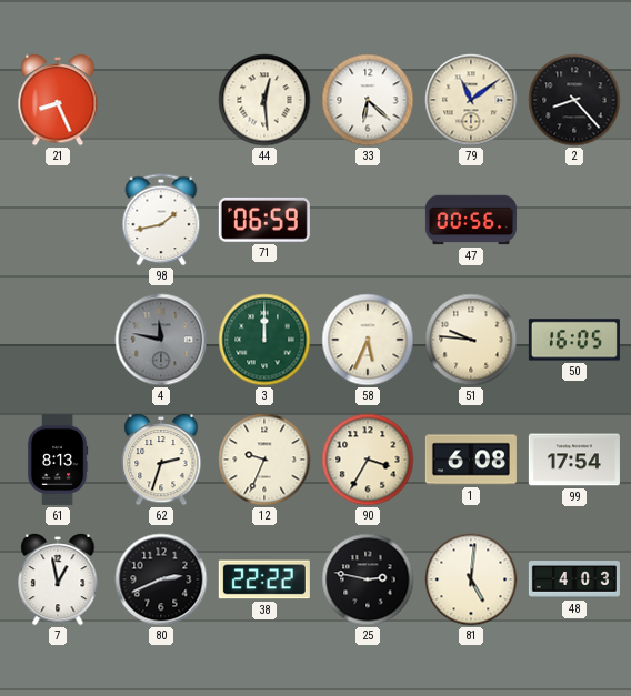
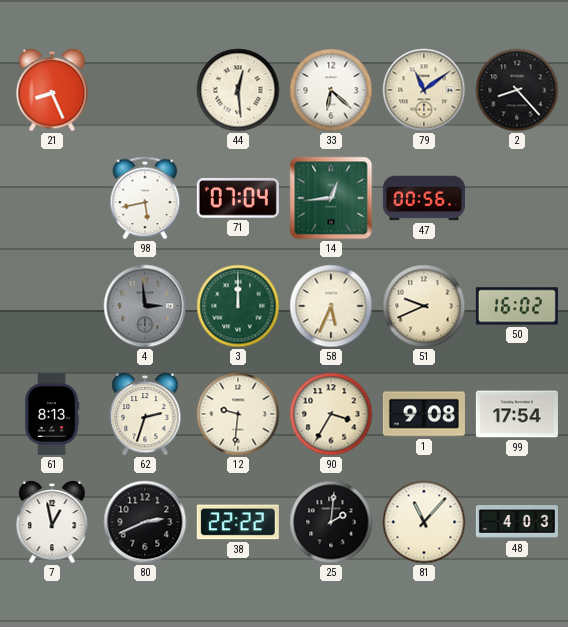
98: 1:43 -> 5:43 (145, 198)
71: 06:59 -> 07:04 (238, 198)
14: none -> 12:44 (331, 198)
4: 11:47 -> 2:59 (145, 306)
51: 9:46 -> 9:41 (424, 306)
50: 16:05 -> 16:02 (517, 306)
12: 9:34 -> 9:31 (238, 414)
1: 6:08 -> 9:08 (424, 414)
25: 2:47 -> 2:01 (331, 522)
81: 5:01 -> 11:07 (424, 522)
